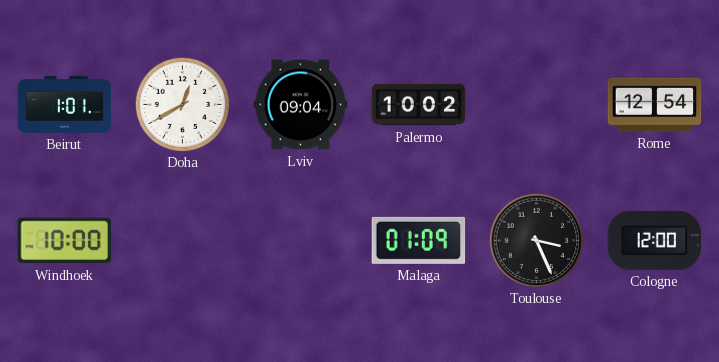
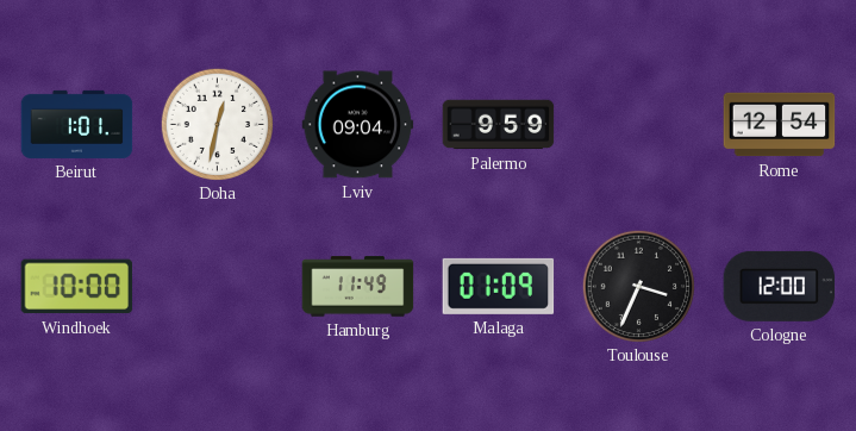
Doha: 12:40 -> 12:32 (217, 124)
Palermo: 10:02 -> 9:59 (499, 125)
Hamburg: none -> 11:49 (358, 287)
Toulouse: 3:26 -> 3:34 (638, 286)
